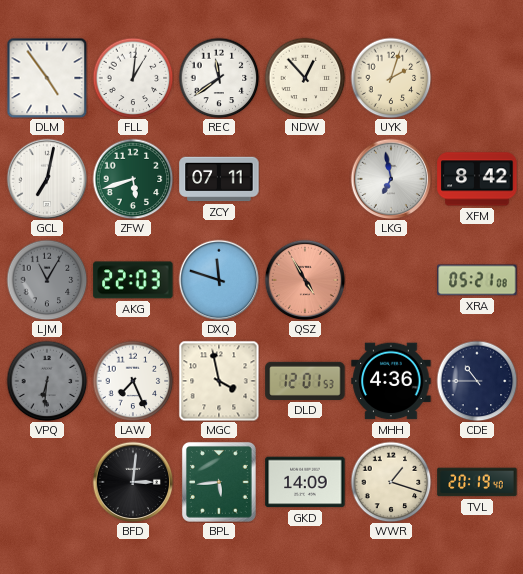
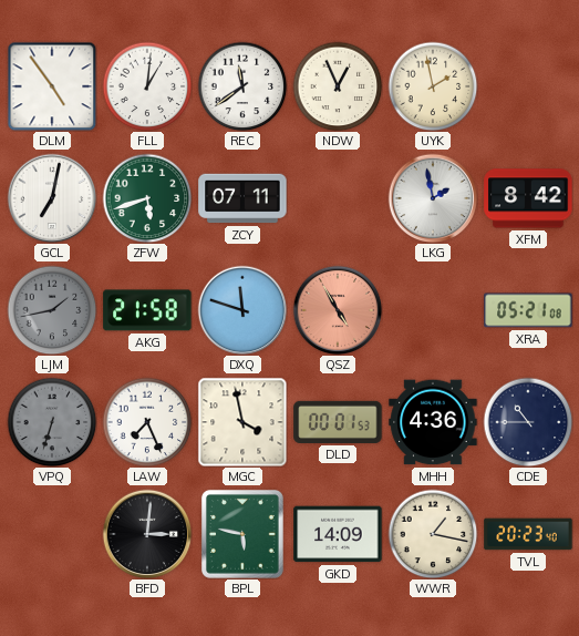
NDW: 12:53 -> 12:56 (338, 86)
UYK: 2:03 -> 1:58 (433, 86)
LKG: 6:58 -> 1:58 (433, 198)
LJM: 11:05 -> 1:43 (52, 310)
AKG: 22:03 -> 21:58 (147, 310)
VPQ: 6:31 -> 6:33 (52, 422)
DLD: 12:01 -> 00:01 (338, 422)
BPL: 5:44 -> 5:47 (242, 534)
WWR: 1:18 -> 1:17 (433, 534)
TVL: 20:19 -> 20:23 (528, 534)
